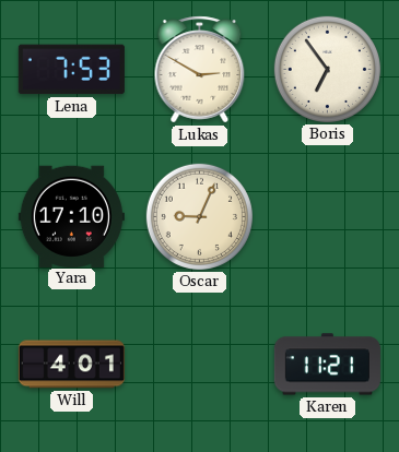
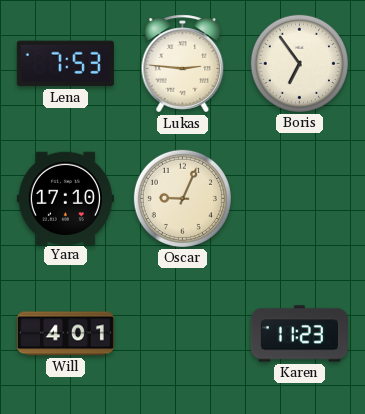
Lukas: 2:50 -> 2:46 (183, 64)
Karen: 11:21 -> 11:23 (299, 334)
